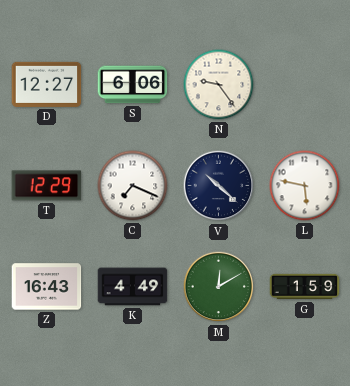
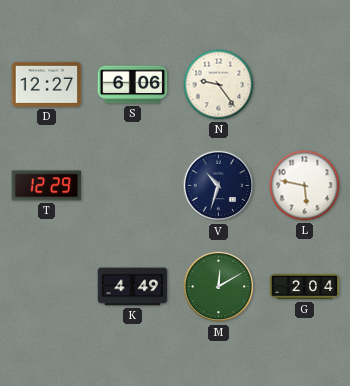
C: 7:19 -> none (133, 186)
V: 10:22 -> 10:33 (219, 186)
Z: 16:43 -> none (47, 287)
G: 1:59 -> 2:04 (305, 287)
